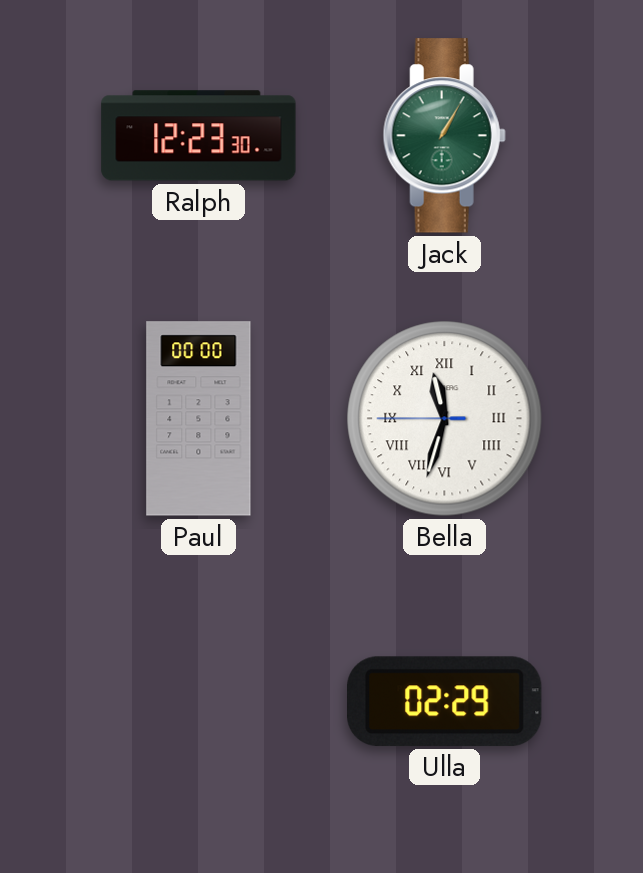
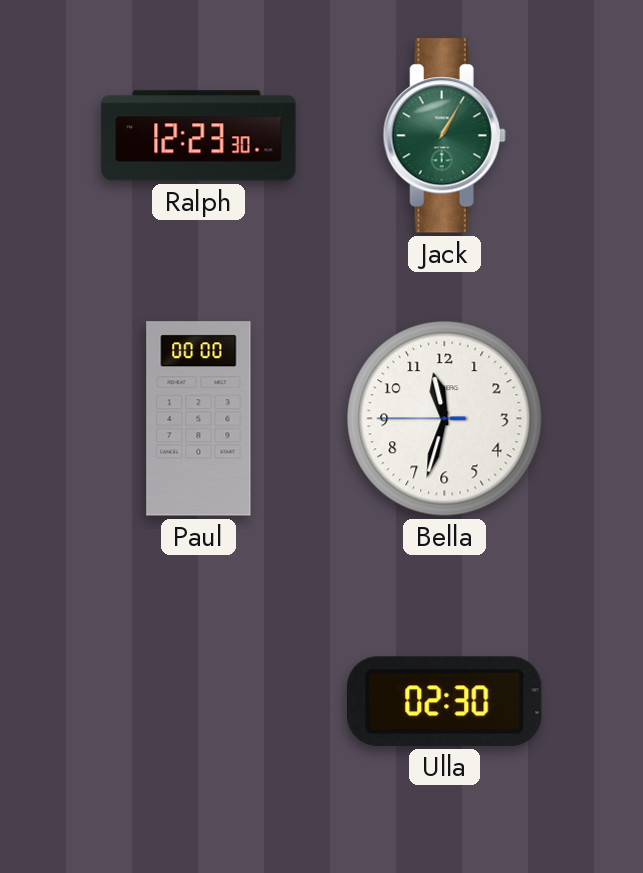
Bella numerals: Roman -> Arabic (445, 419)
Ulla: 02:29 -> 02:30 (445, 701)
